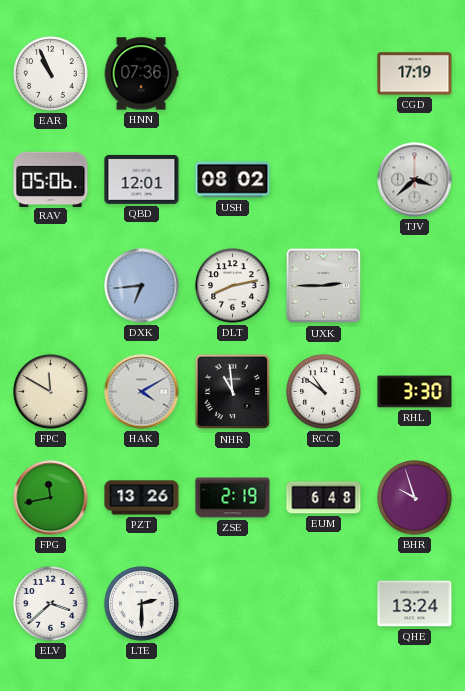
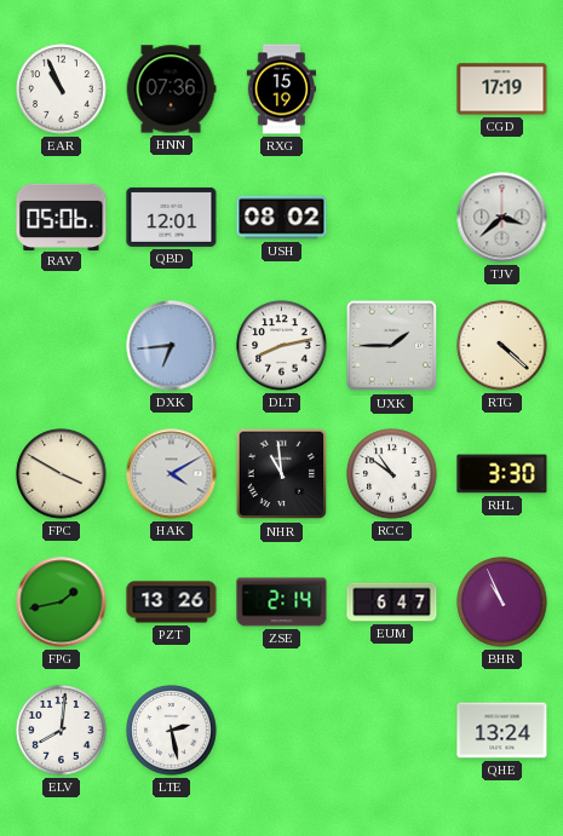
RXG: none -> 15:19 (281, 90)
UXK: 2:45 -> 1:45 (392, 346)
RTG: none -> 4:22 (502, 346)
FPC: 11:50 -> 3:50 (62, 474)
FPG: 11:43 -> 1:43 (62, 603)
ZSE: 2:19 -> 2:14 (282, 603)
EUM: 6:48 -> 6:47 (392, 603)
BHR: 9:57 -> 10:56 (502, 603)
ELV: 3:38 -> 8:01 (62, 731)
LTE: 2:30 -> 2:28 (172, 731)
